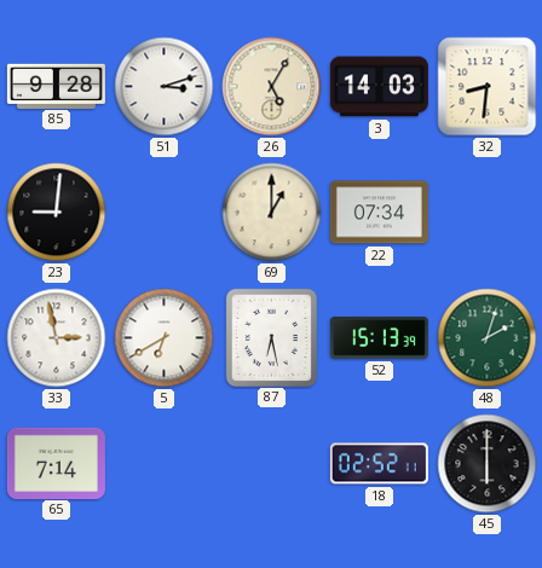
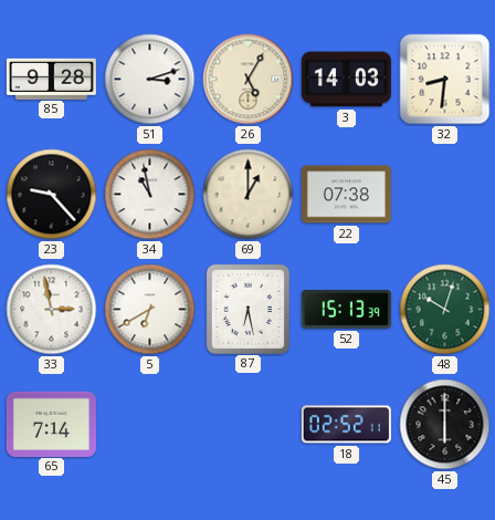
23: 9:01 -> 9:23 (52, 195)
34: none -> 10:58 (150, 195)
22: 07:34 -> 07:38 (346, 195)
48: 2:03 -> 10:03 (445, 310)
